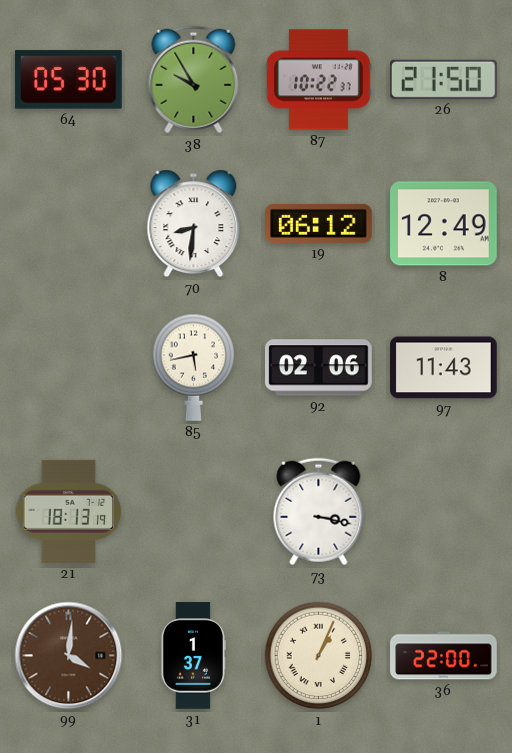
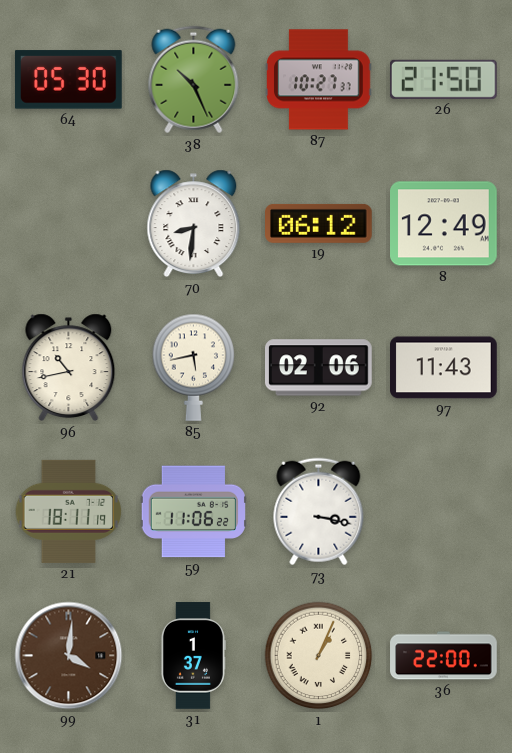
38: 9:55 -> 10:26 (194, 80)
87: 10:22 -> 10:27 (319, 80)
96: none -> 10:43 (69, 368)
21: 18:13 -> 18:11 (69, 511)
59: none -> 11:06 (193, 512)
